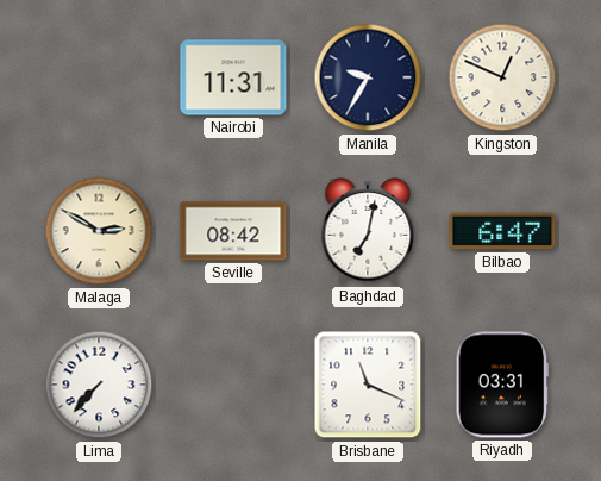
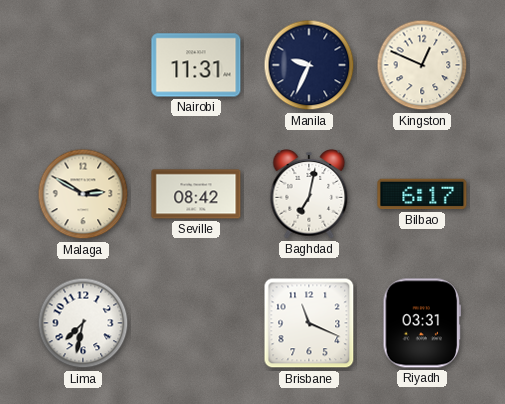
Manila: 9:35 -> 9:34 (309, 65)
Bilbao: 6:47 -> 6:17 (422, 194)
Lima: 7:37 -> 7:32 (83, 323)
